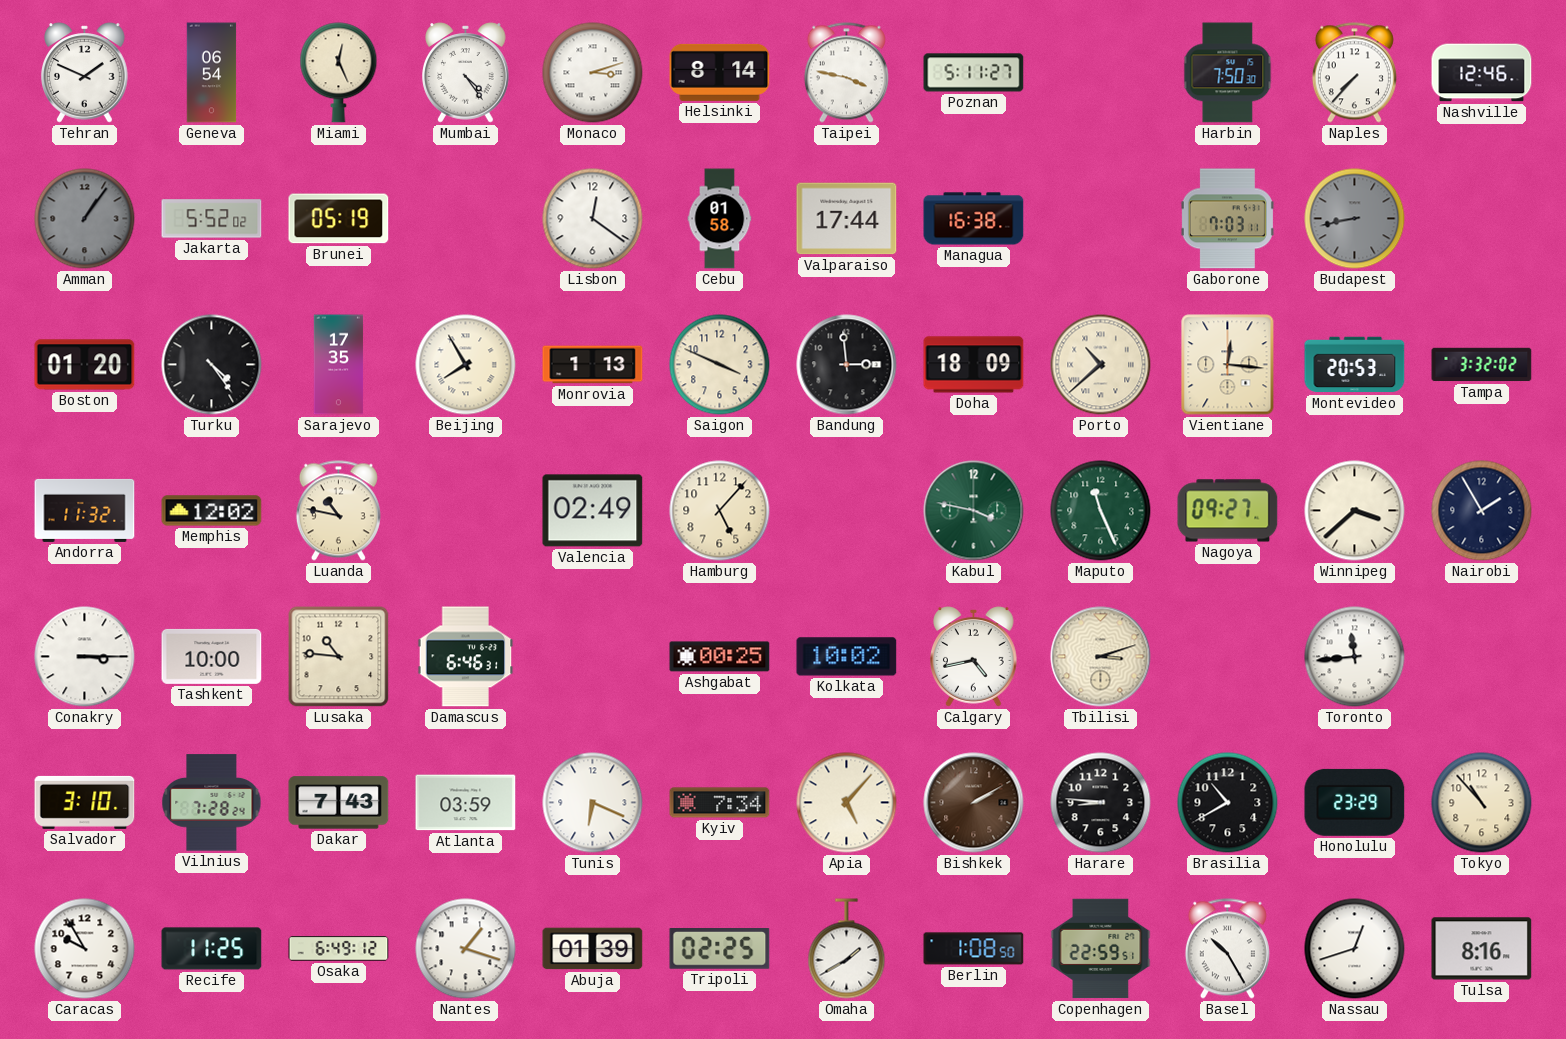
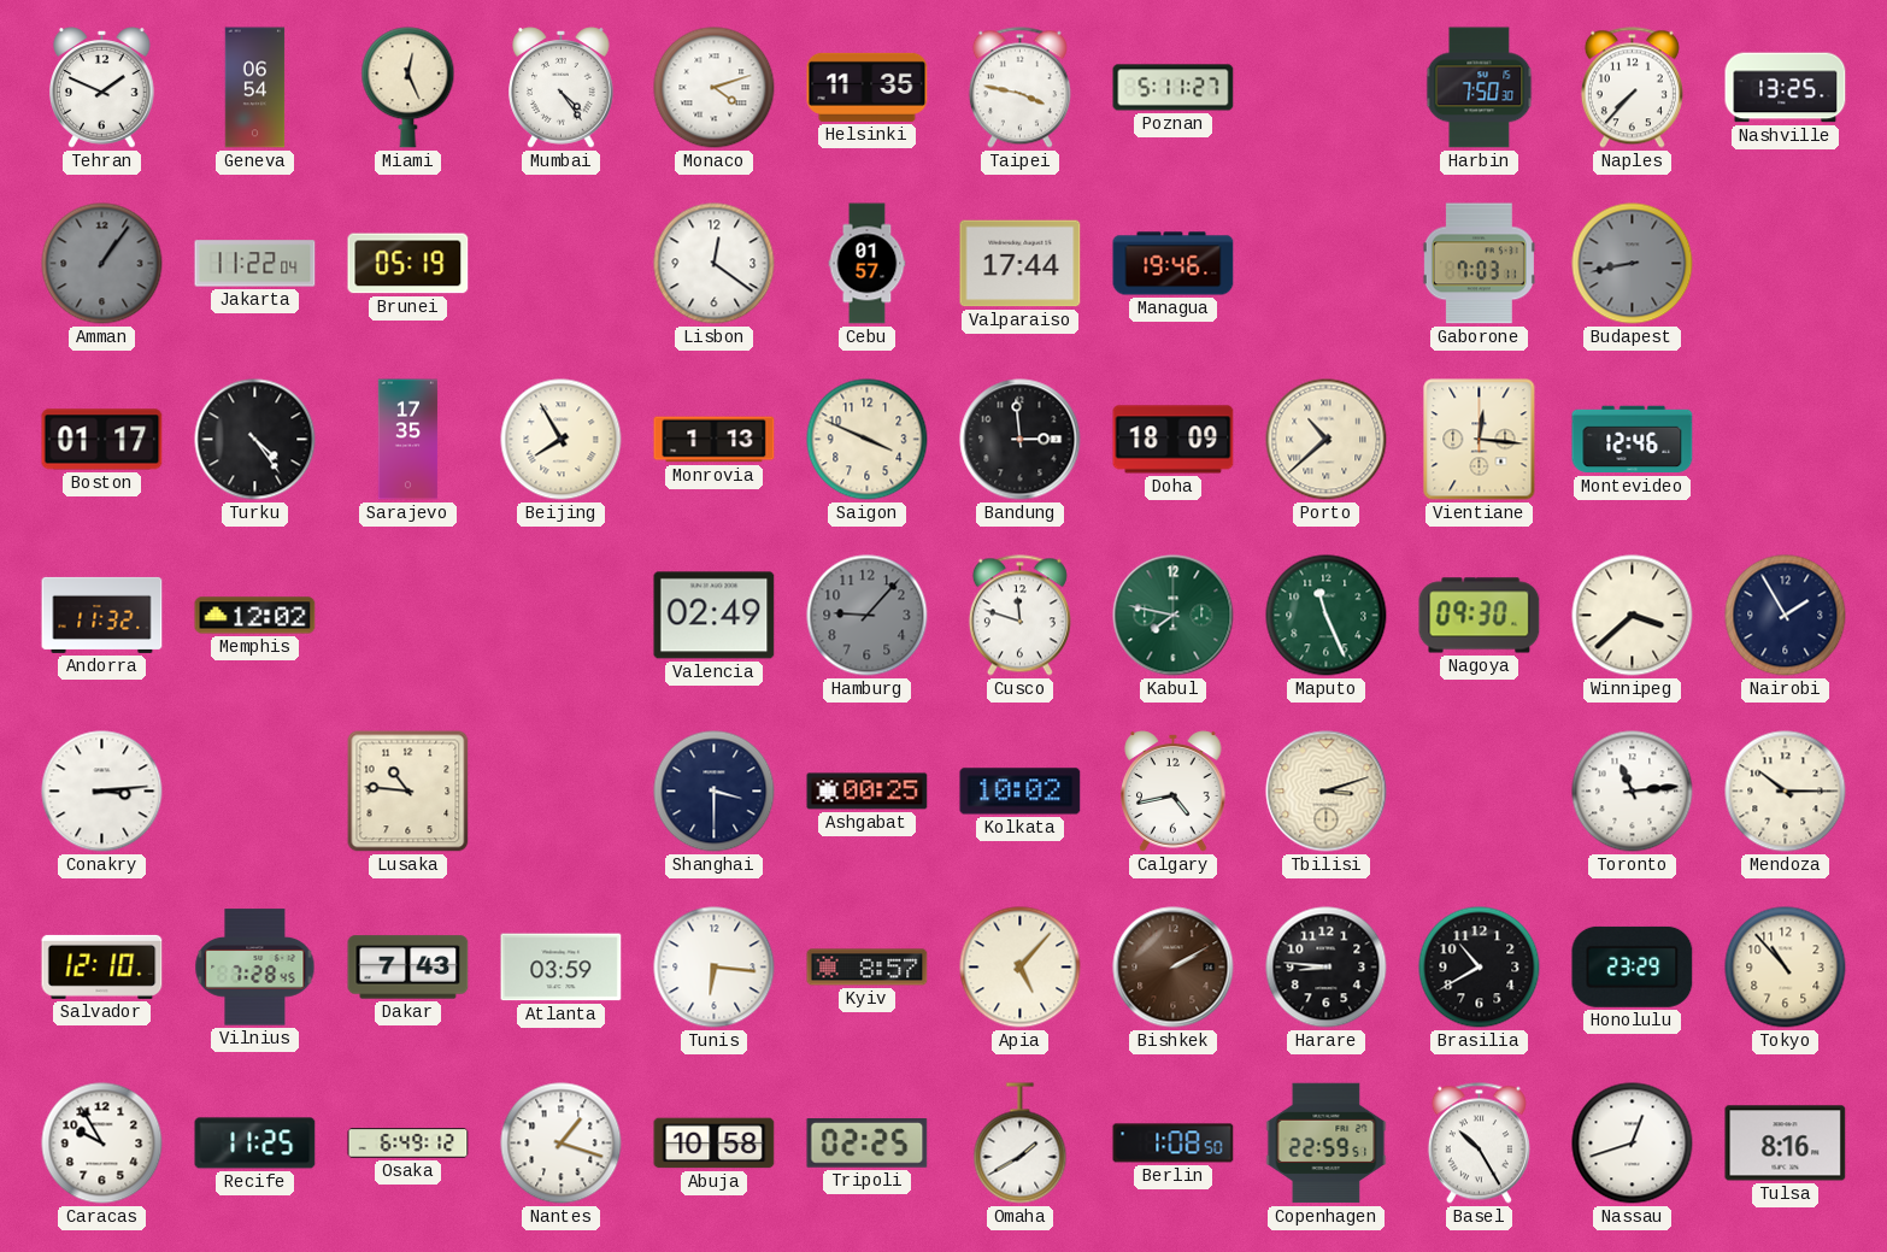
Monaco: 3:12 -> 4:12 (715, 88)
Helsinki: 8:14 -> 11:35 (868, 87)
Nashville: 12:46 -> 13:25 (1786, 88)
Jakarta: 5:52 -> 11:22 (255, 264)
Cebu: 01:58 -> 01:57 (868, 264)
Managua: 16:38 -> 19:46 (1174, 264)
Boston: 01:20 -> 01:17 (102, 440)
Montevideo: 20:53 -> 12:46 (1633, 440)
Tampa: 3:32 -> none (1482, 365)
Luanda: 10:47 -> none (338, 511)
Hamburg: 5:07 -> 9:07 (868, 616)
Hamburg dial: cream -> grey (868, 616)
Cusco: none -> 11:48 (1019, 616)
Kabul: 3:47 -> 7:47 (1174, 616)
Nagoya: 09:27 -> 09:30 (1480, 616)
Conakry: 3:15 -> 3:14 (102, 792)
Tashkent: 10:00 -> none (212, 656)
Damascus: 6:46 -> none (466, 657)
Shanghai: none -> 3:30 (715, 792)
Toronto: 11:44 -> 11:14 (1633, 792)
Mendoza: none -> 10:15 (1786, 792)
Salvador: 3:10 -> 12:10 (102, 966)
Vilnius: 7:28:24 -> 7:28:45 (255, 968)
Tunis: 6:19 -> 6:16 (715, 968)
Kyiv: 7:34 -> 8:57 (868, 968)
Abuja: 01:39 -> 10:58 (715, 1144)
